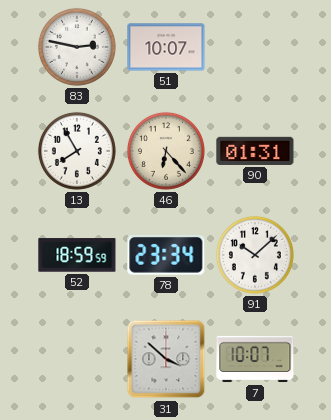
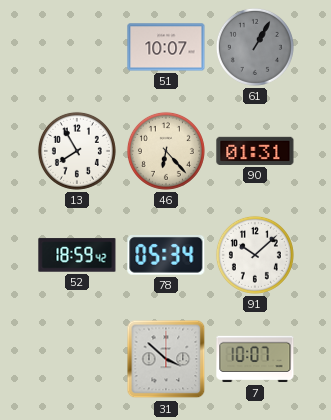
83: 2:47 -> none (77, 47)
61: none -> 1:05 (255, 47)
52: 18:59:59 -> 18:59:42 (77, 255)
78: 23:34 -> 05:34 (166, 256)
